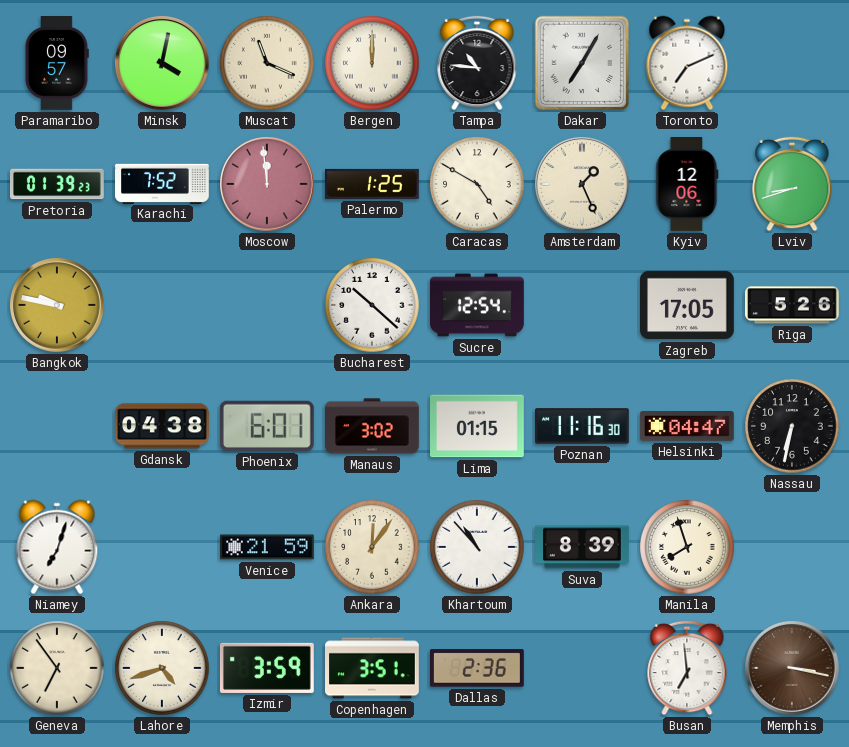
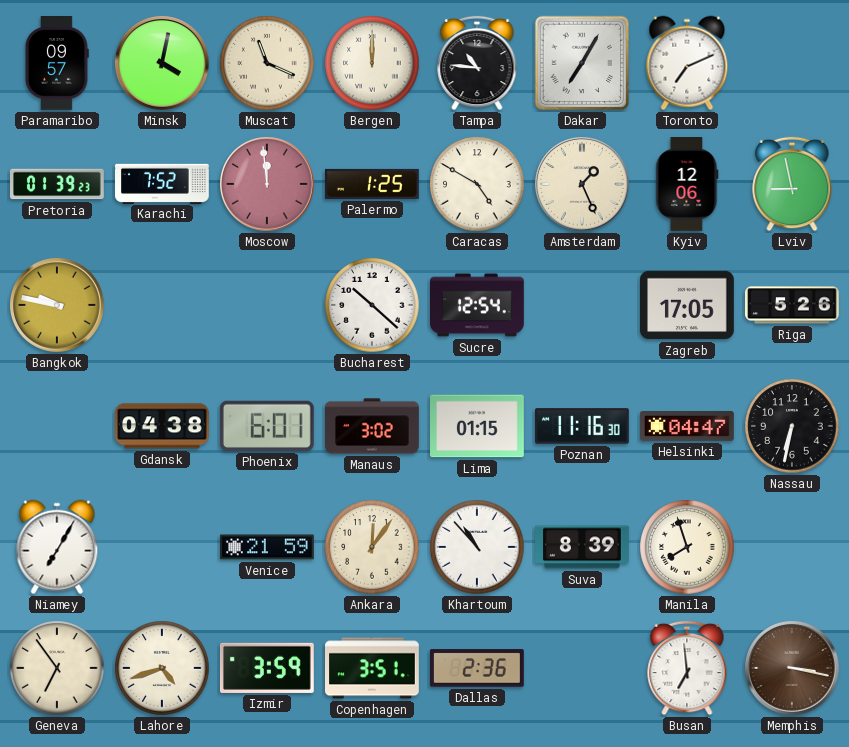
Lviv: 8:42 -> 8:58 (792, 184)
Niamey: 7:03 -> 7:05 (57, 547)
